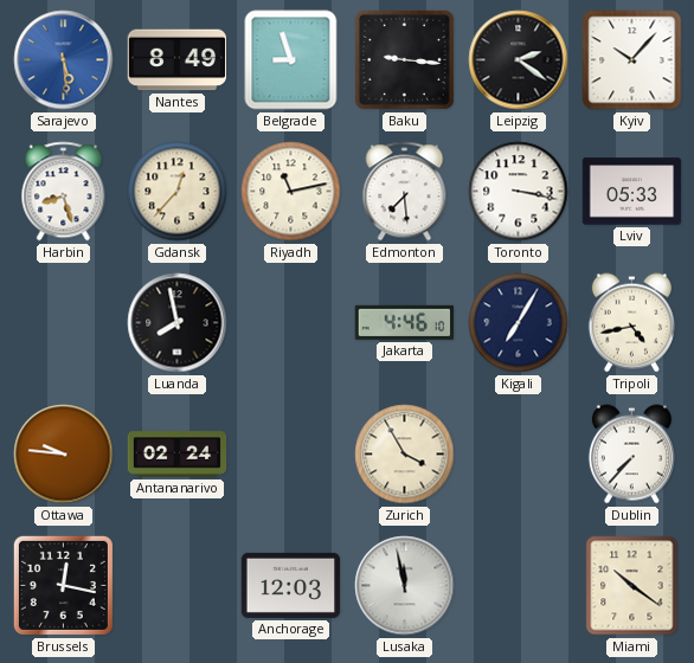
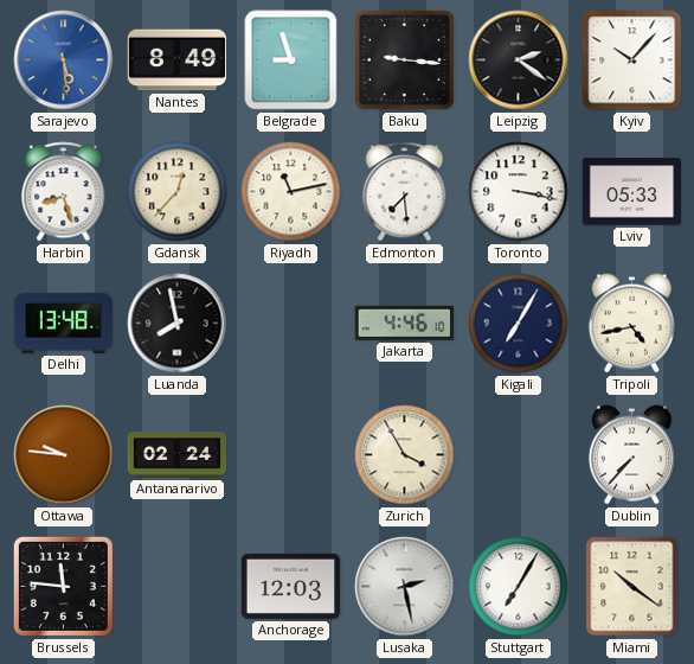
Delhi: none -> 13:48 (64, 323)
Brussels: 12:17 -> 11:46 (63, 586)
Lusaka: 11:58 -> 2:28 (405, 587)
Stuttgart: none -> 7:05 (519, 587)
